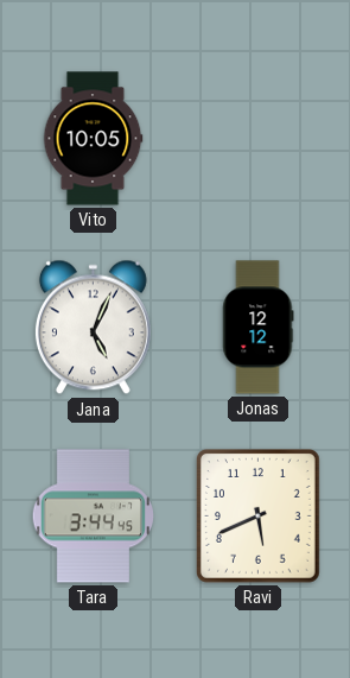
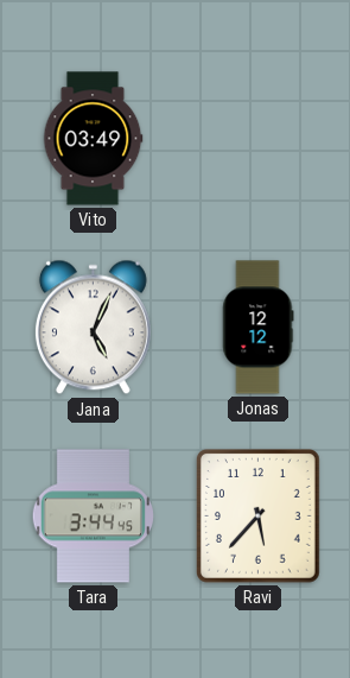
Vito: 10:05 -> 03:49 (93, 139)
Ravi: 5:41 -> 5:37 (259, 517)
